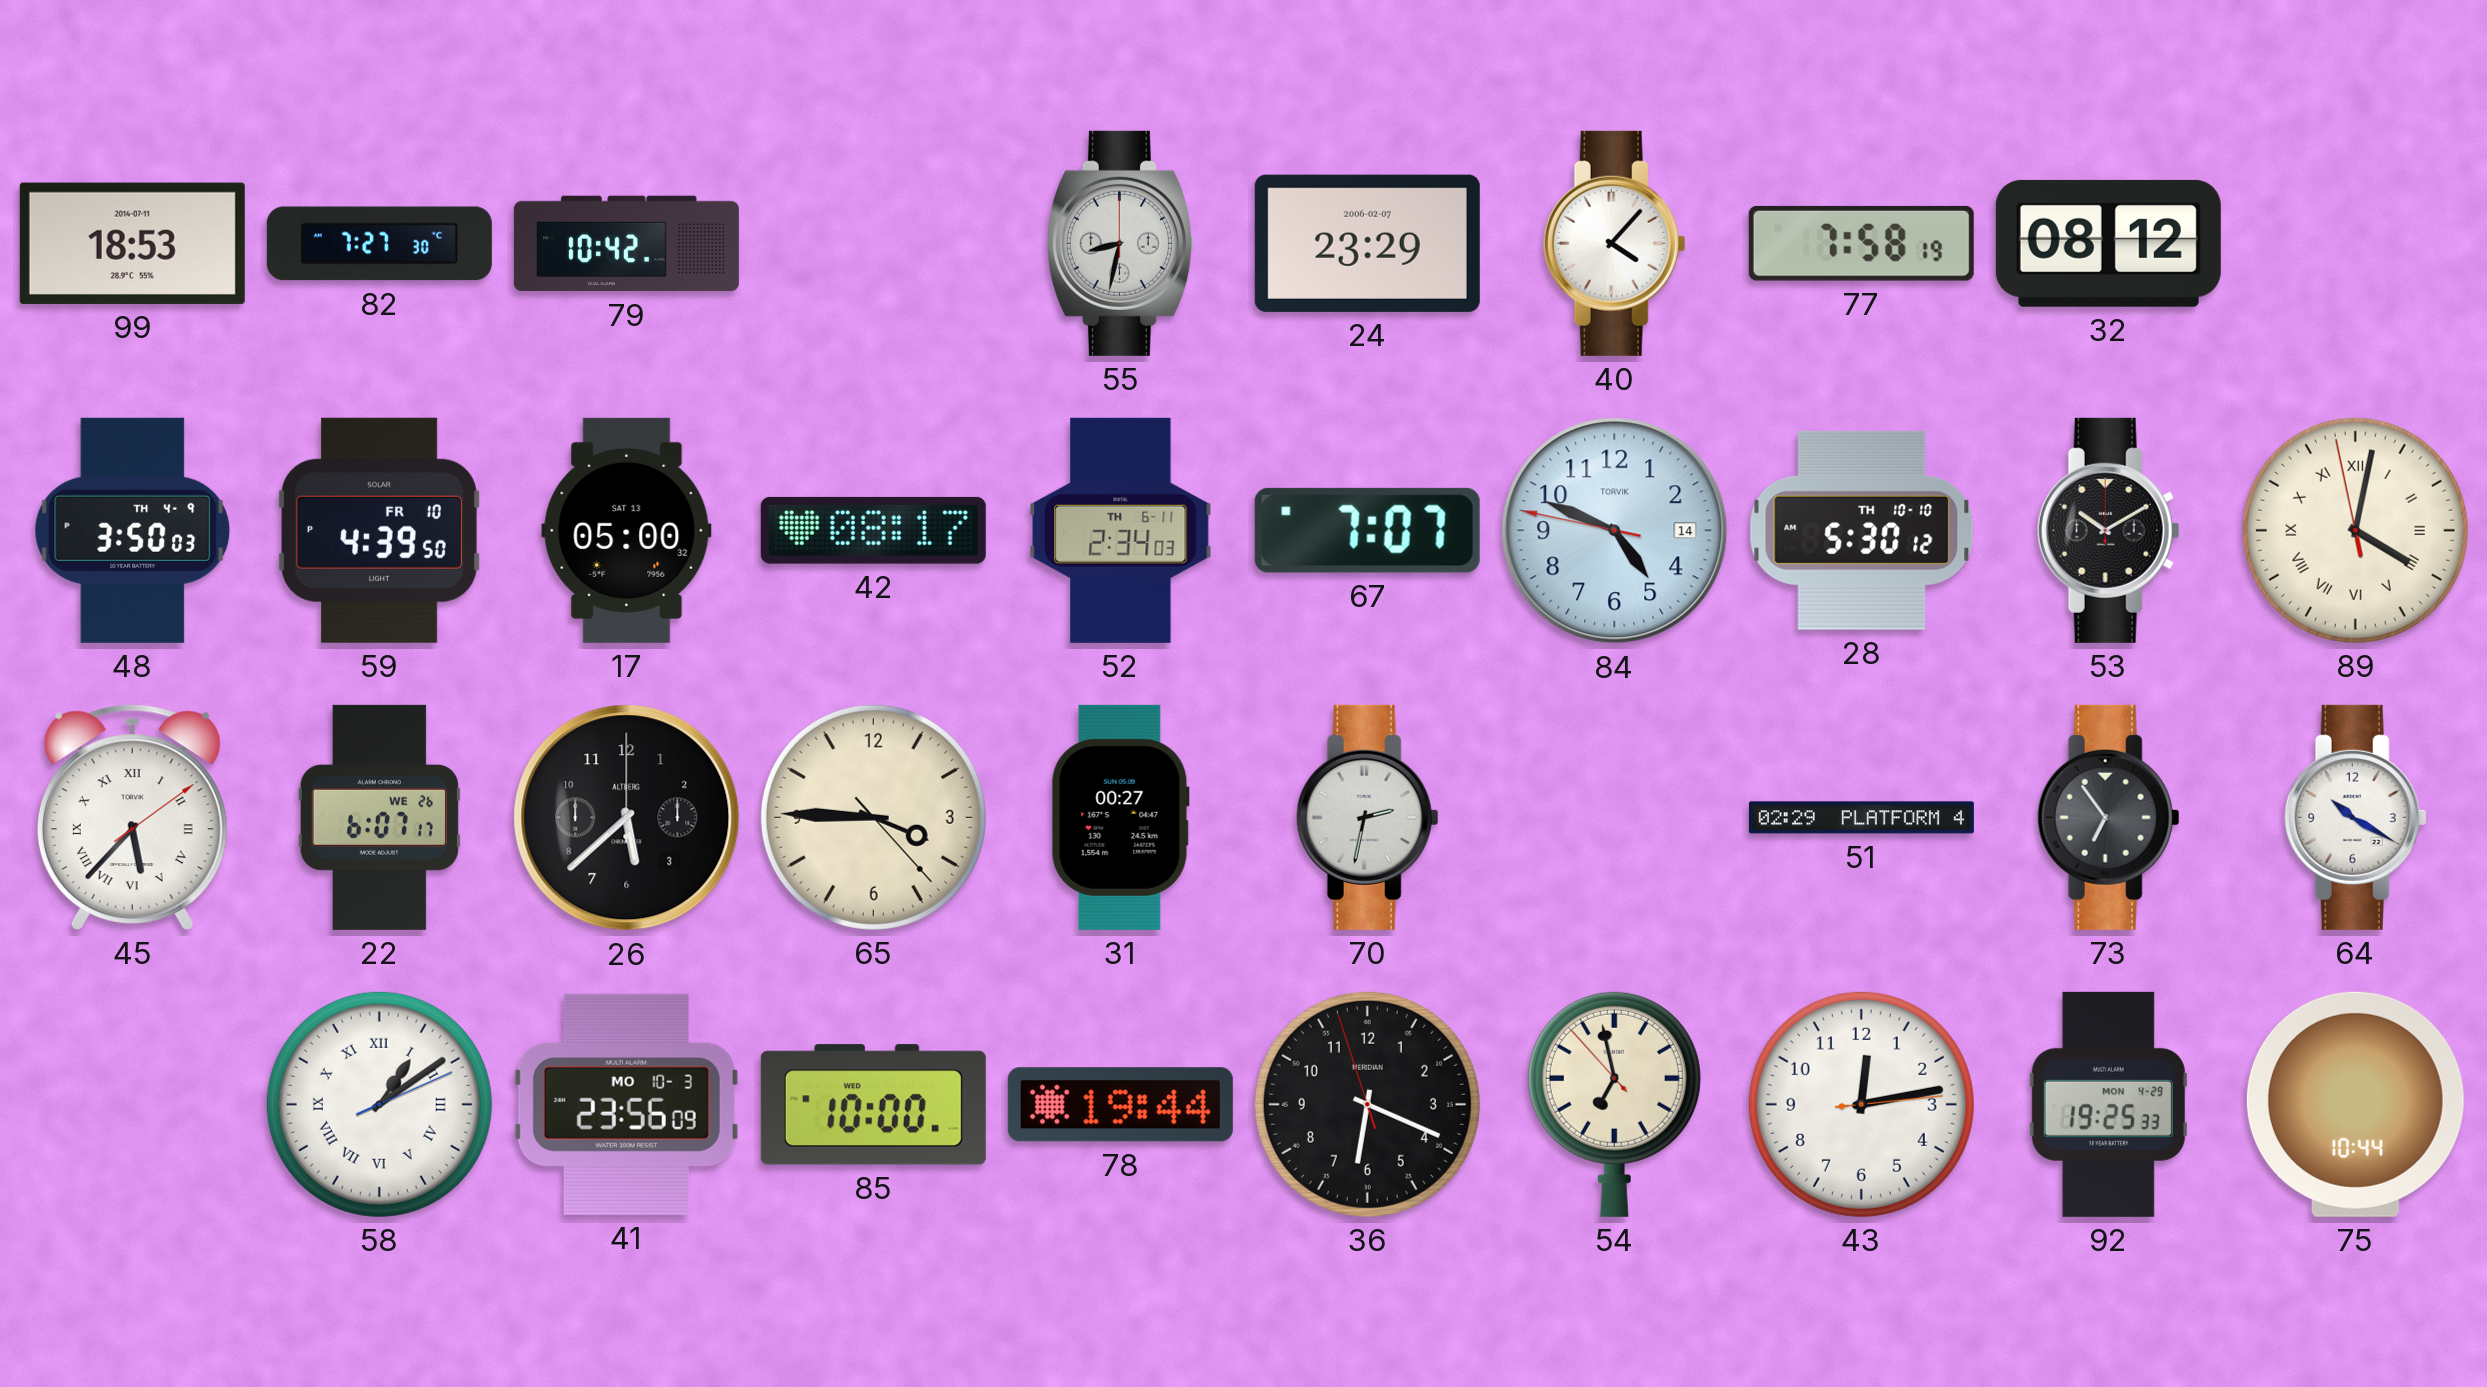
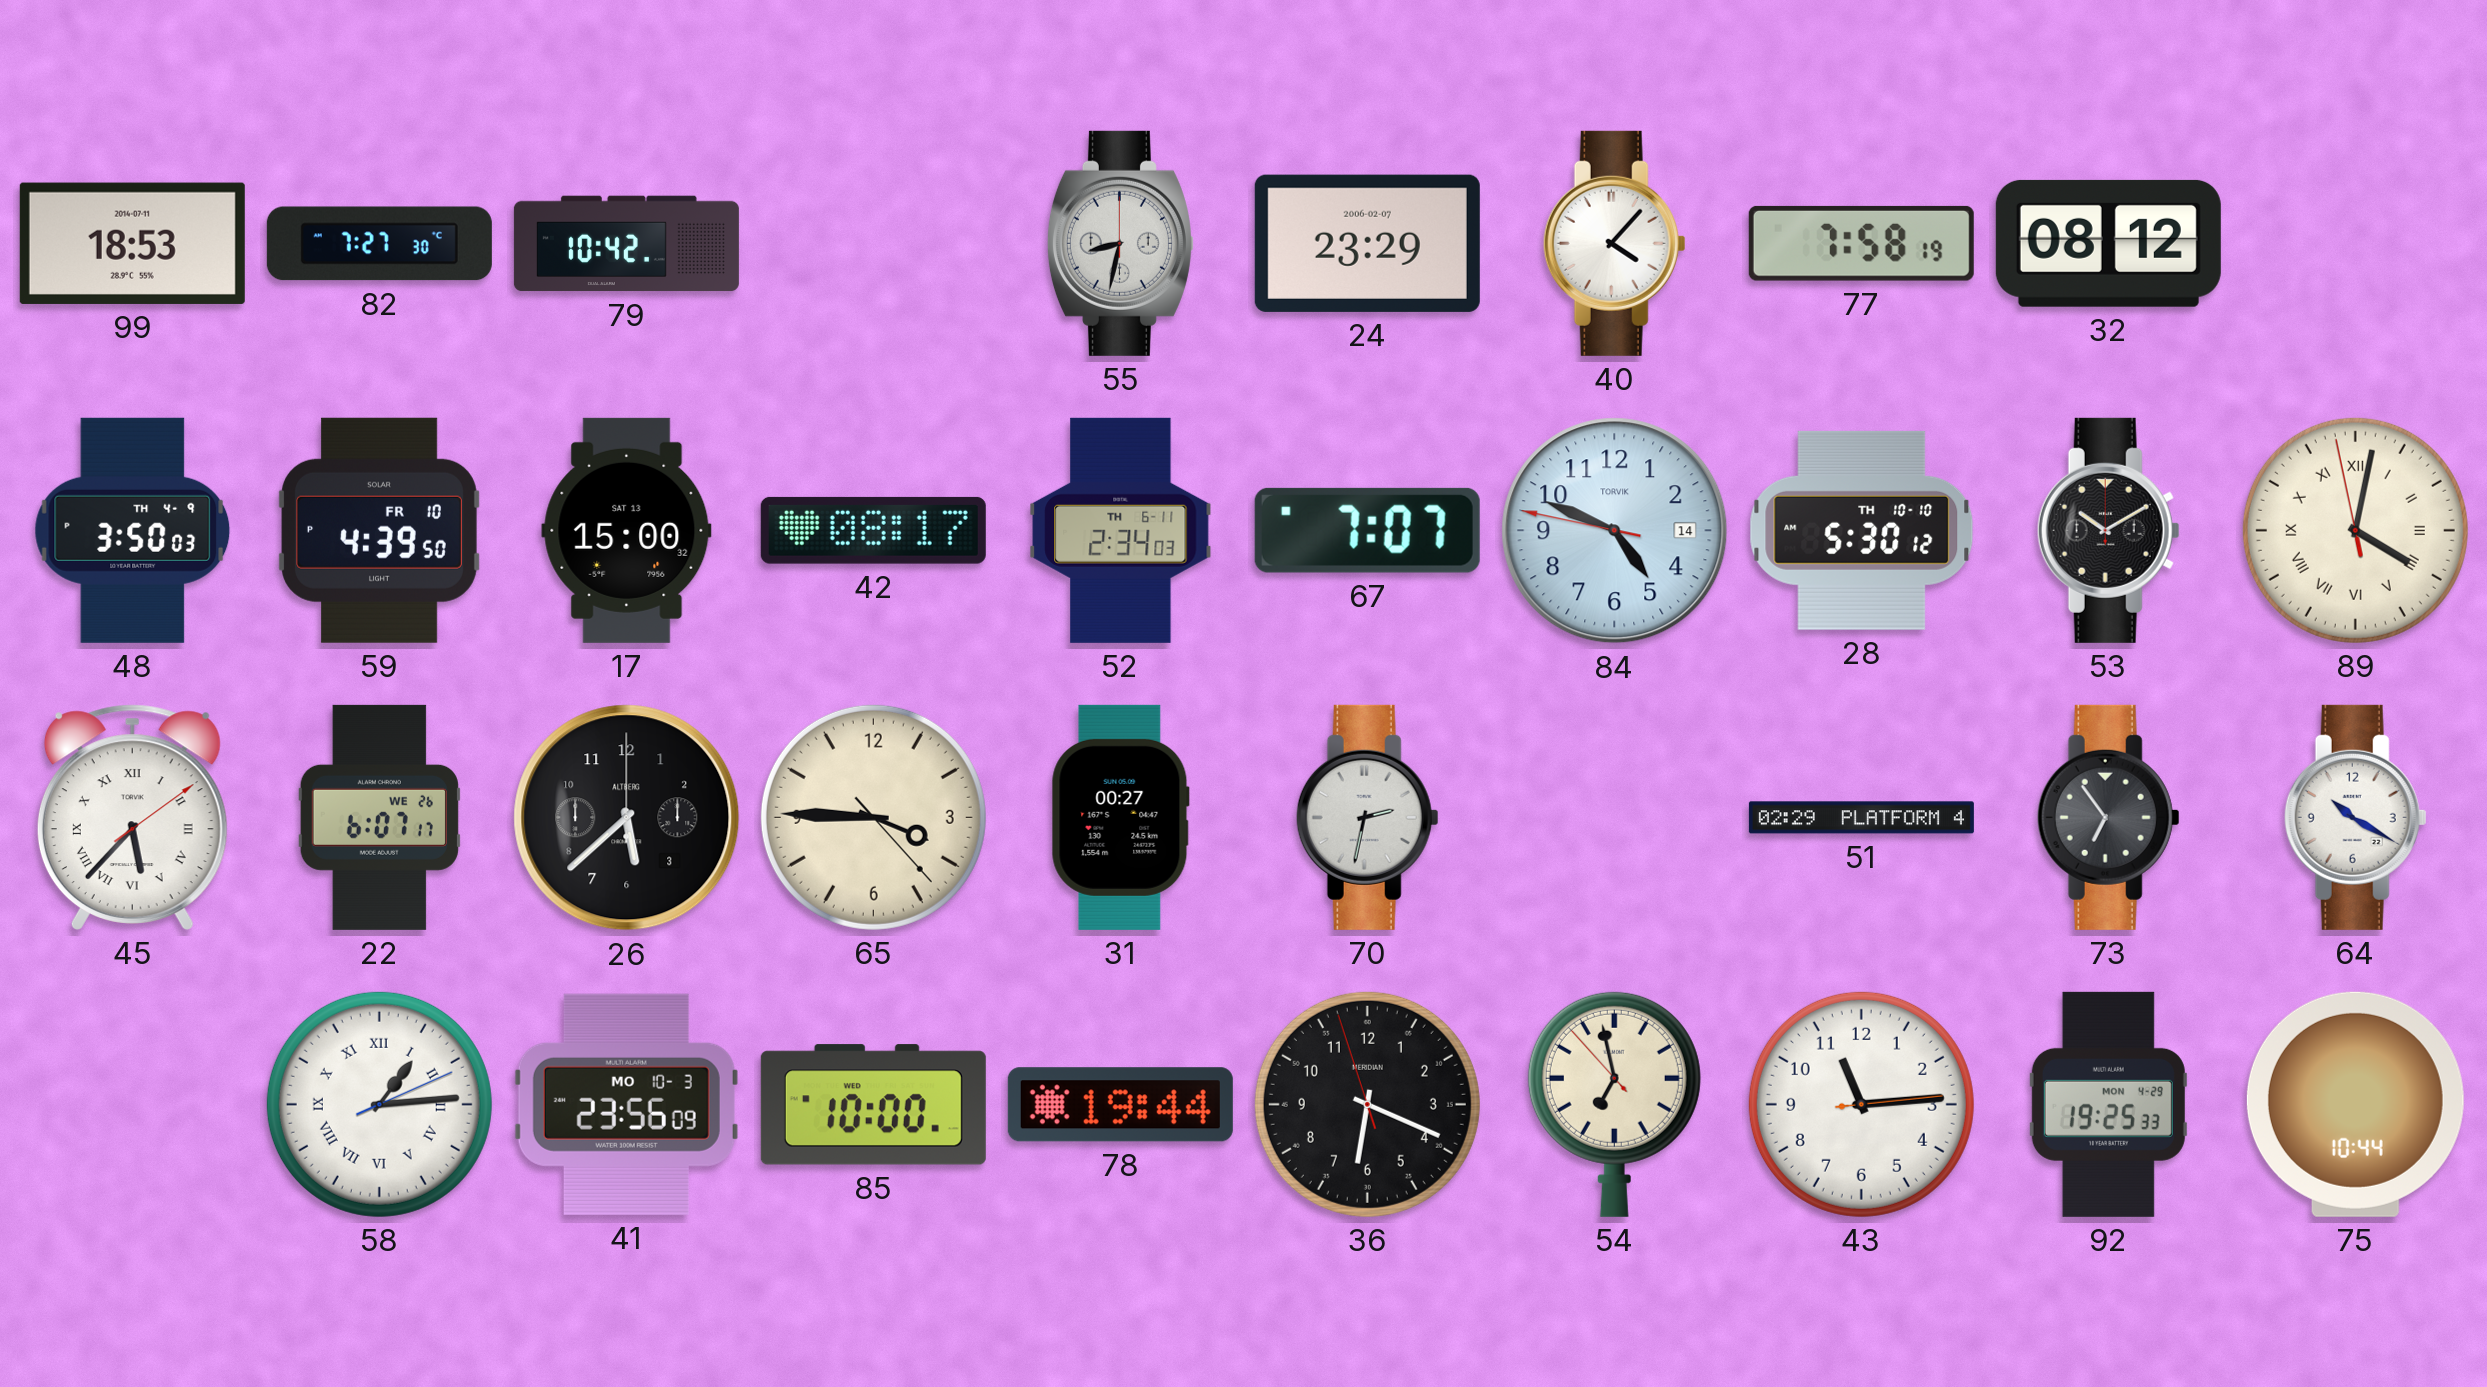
17: 05:00 -> 15:00 (627, 530)
58: 1:09 -> 1:14 (379, 1104)
43: 12:13 -> 11:14 (1861, 1104)
